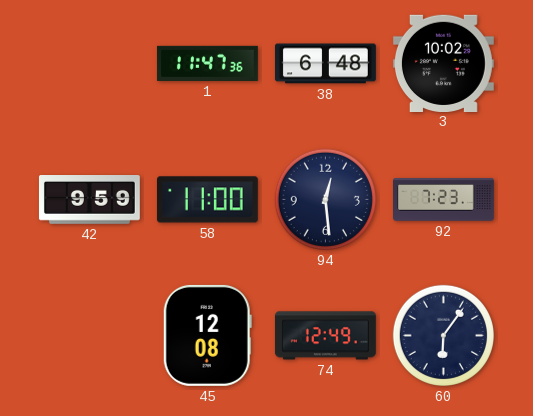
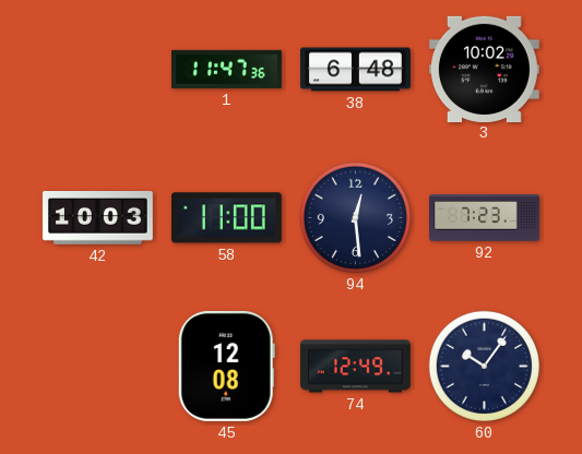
42: 9:59 -> 10:03 (97, 218)
60: 6:06 -> 10:06 (484, 366)
